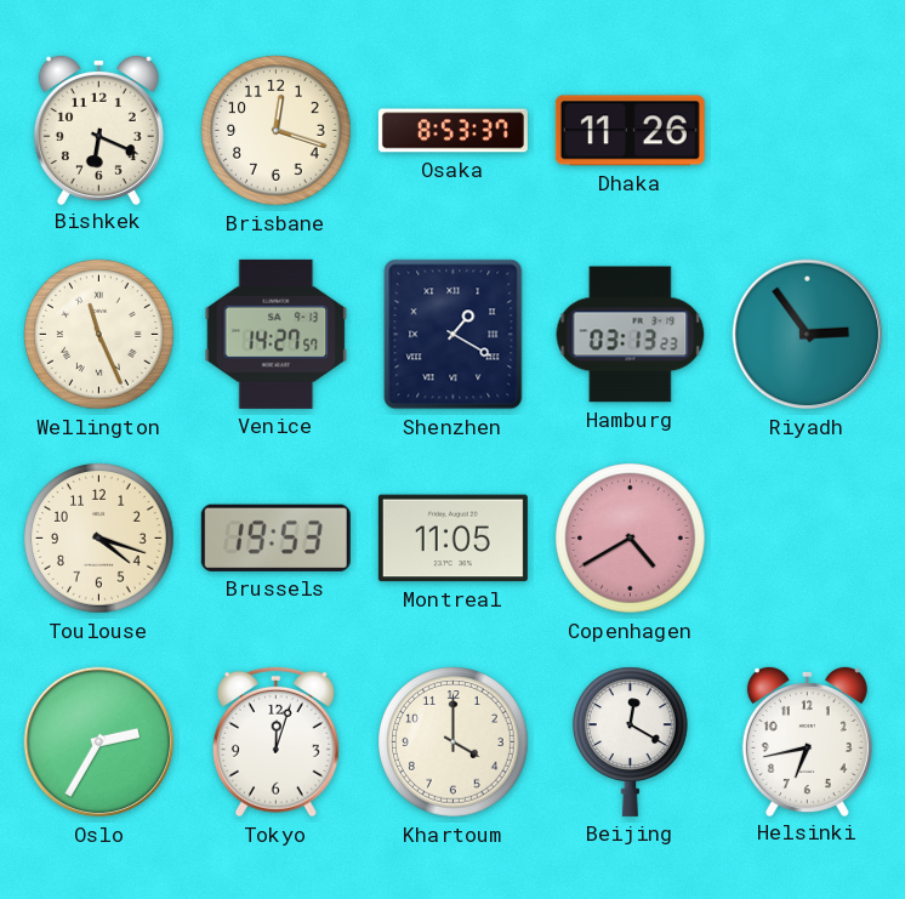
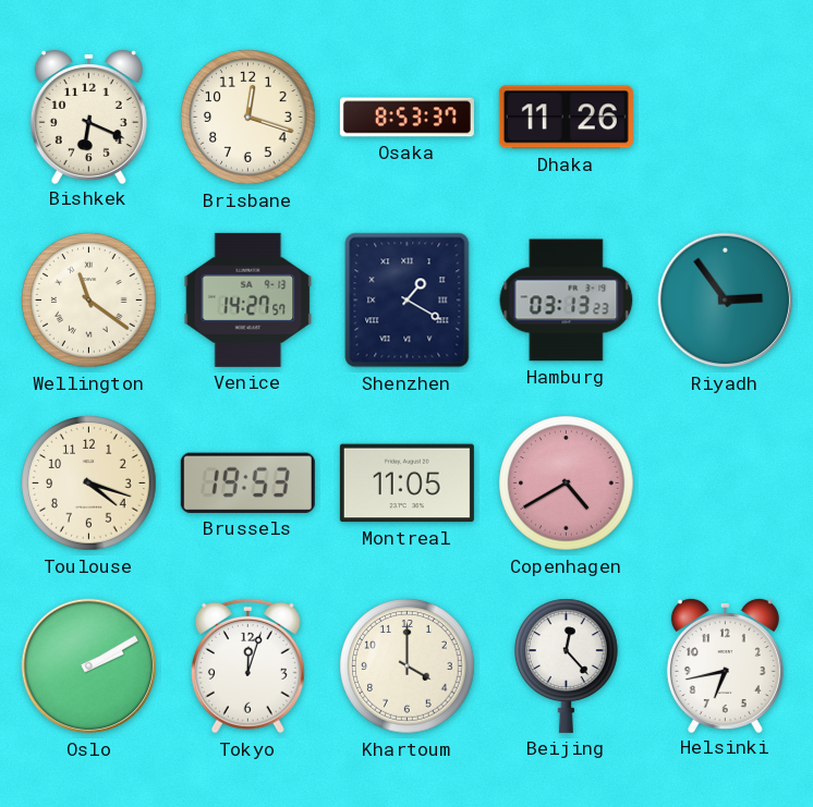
Wellington: 11:26 -> 11:21 (89, 301)
Oslo: 2:35 -> 2:10 (89, 667)
Beijing: 12:20 -> 12:23 (567, 665)
